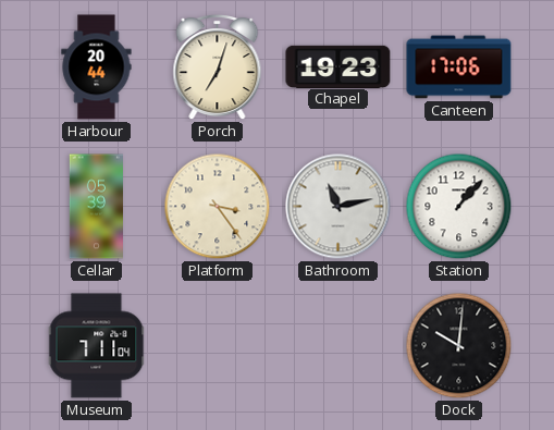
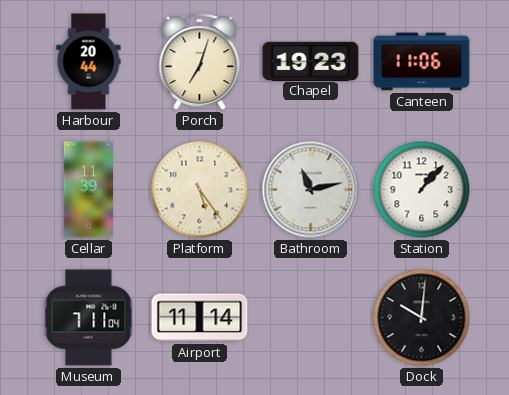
Canteen: 17:06 -> 11:06 (422, 62)
Cellar: 05:39 -> 11:39 (88, 190)
Platform: 3:24 -> 5:24 (200, 190)
Airport: none -> 11:14 (200, 318)
